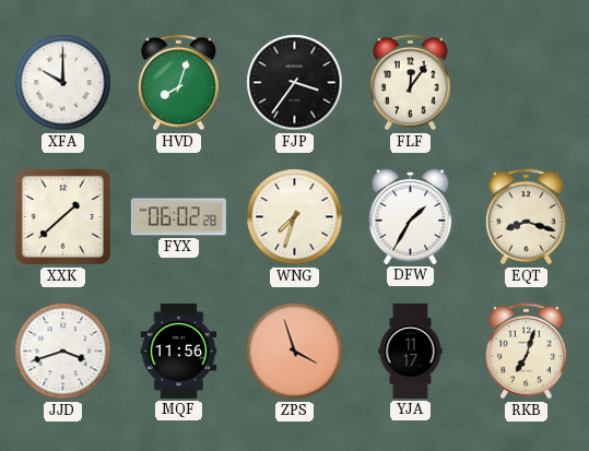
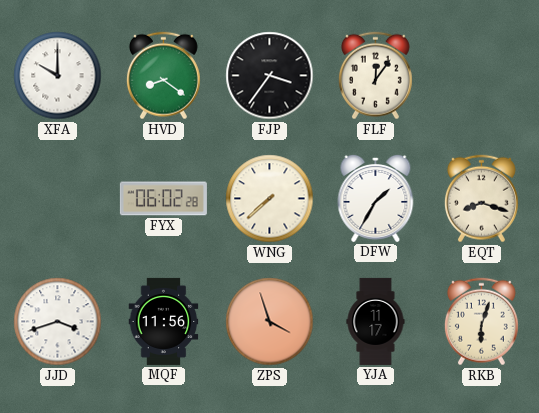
HVD: 8:03 -> 8:21 (163, 76)
XXK: 1:38 -> none (62, 216)
WNG: 7:33 -> 7:38 (270, 199)
RKB: 7:03 -> 6:03 (481, 322)
